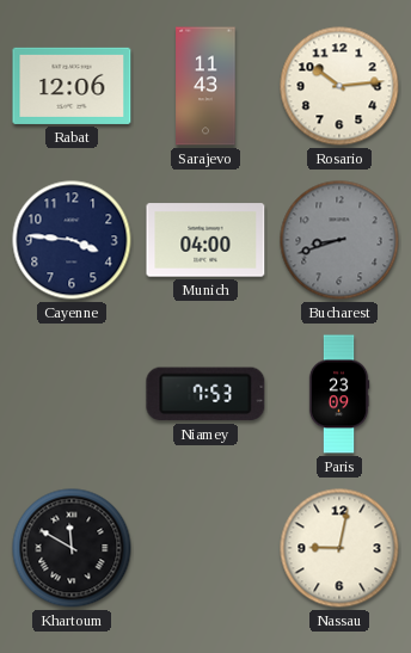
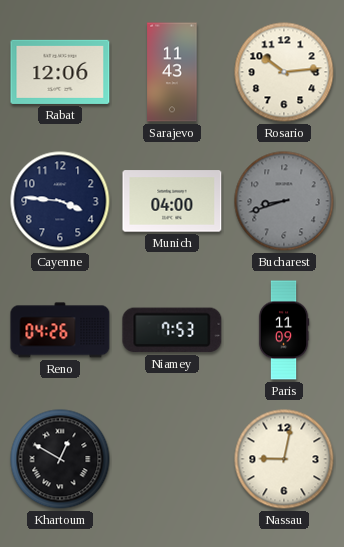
Reno: none -> 04:26 (60, 330)
Paris: 23:09 -> 11:09 (284, 330)
Khartoum: 11:50 -> 12:50 (60, 459)
